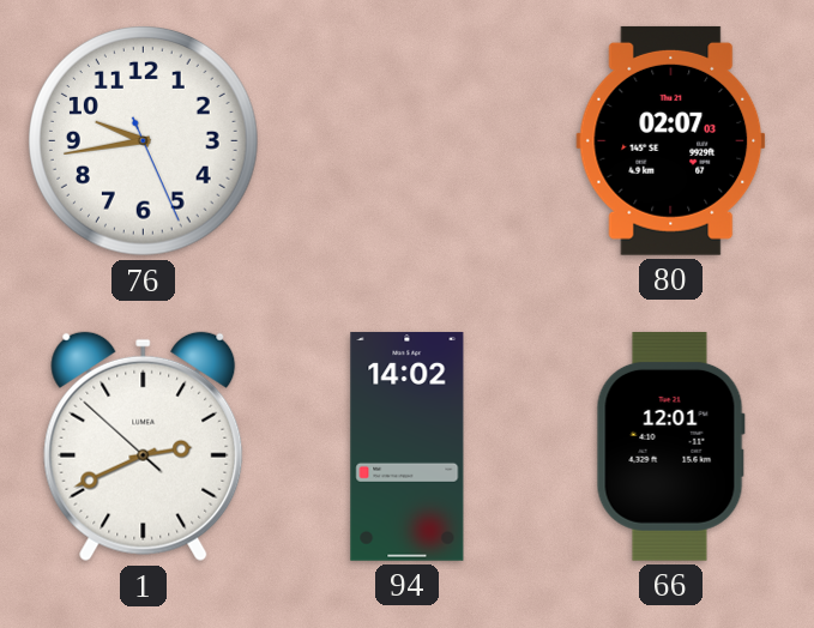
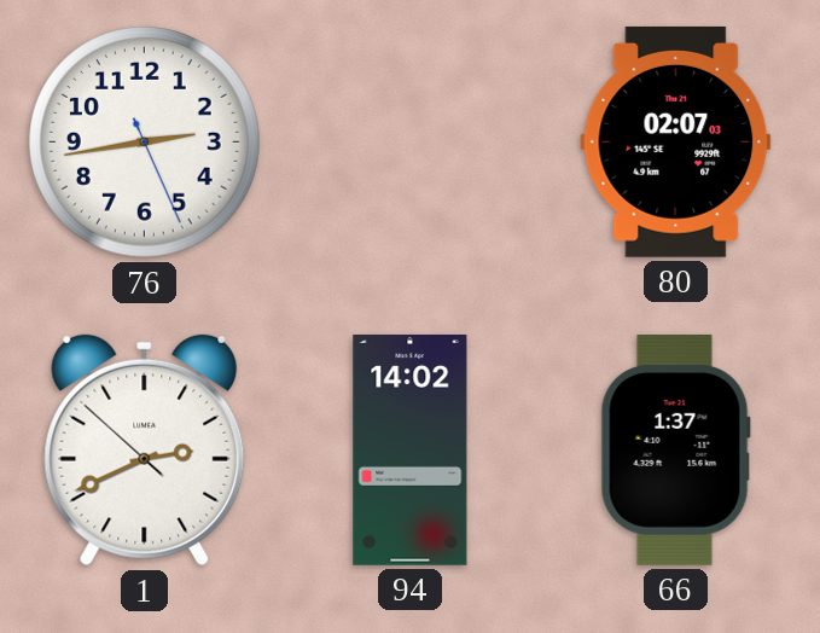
76: 9:43 -> 2:43 (145, 143)
66: 12:01 -> 1:37 (675, 449)
